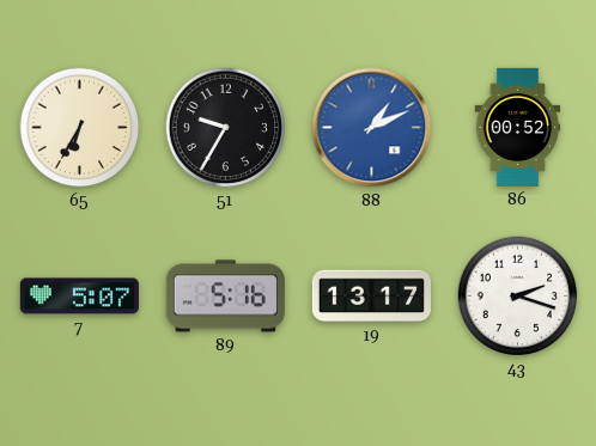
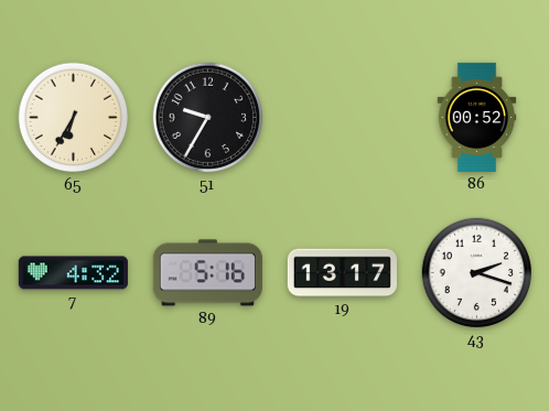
88: 1:11 -> none (372, 128)
7: 5:07 -> 4:32 (73, 273)
